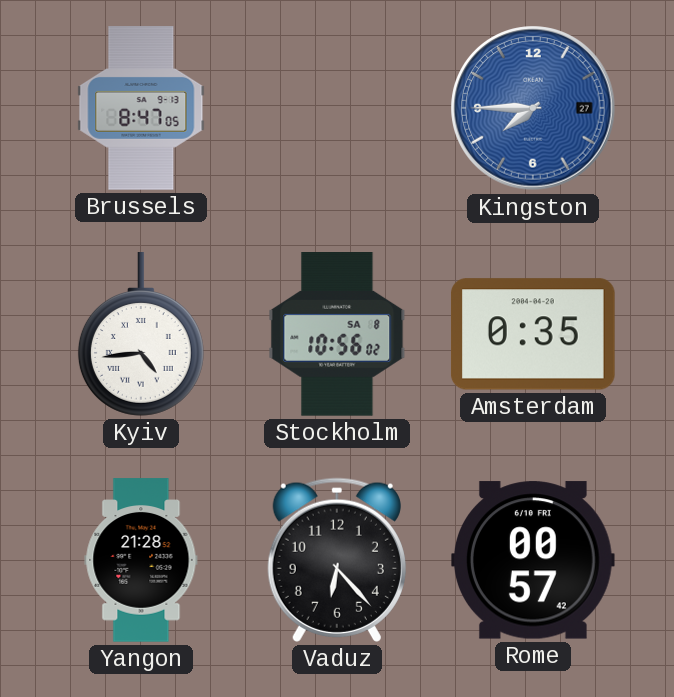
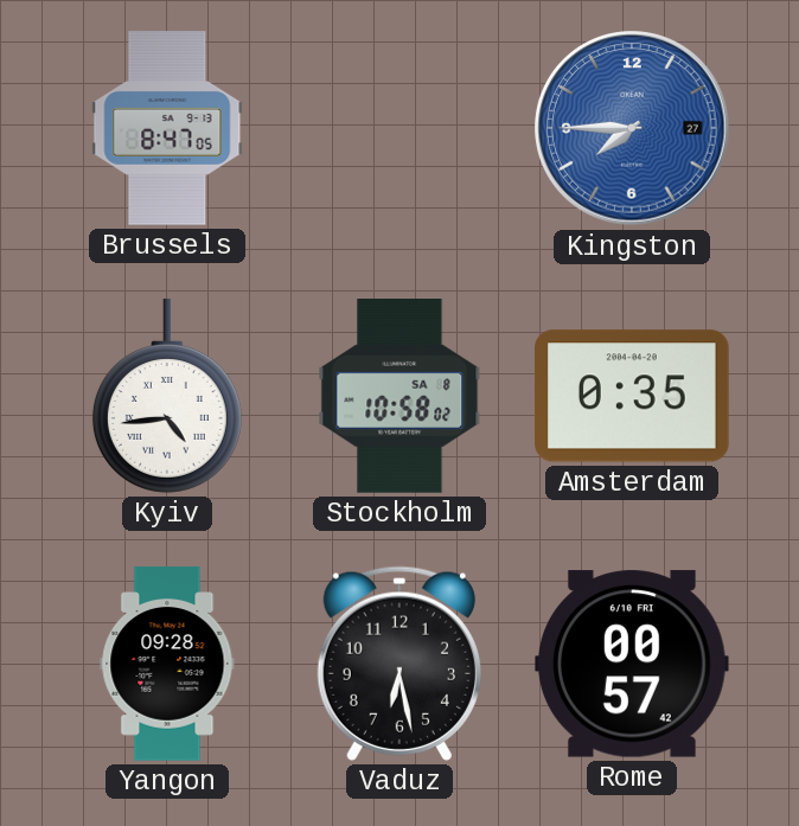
Stockholm: 10:56 -> 10:58 (399, 397)
Yangon: 21:28 -> 09:28 (167, 664)
Vaduz: 6:23 -> 6:28 (399, 664)
